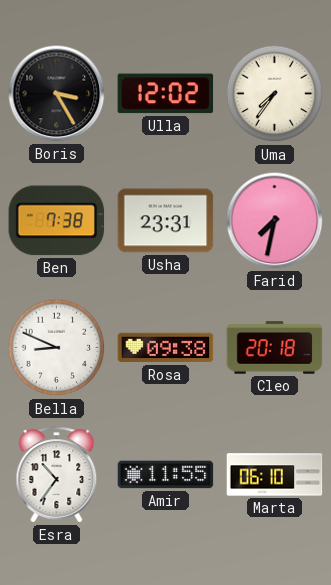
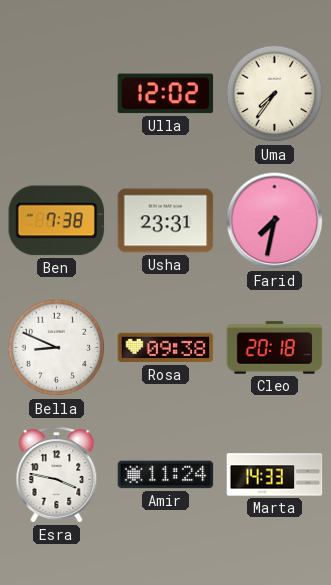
Boris: 3:25 -> none (57, 94)
Esra: 10:36 -> 3:47 (57, 475)
Amir: 11:55 -> 11:24 (166, 475)
Marta: 06:10 -> 14:33 (275, 475)
